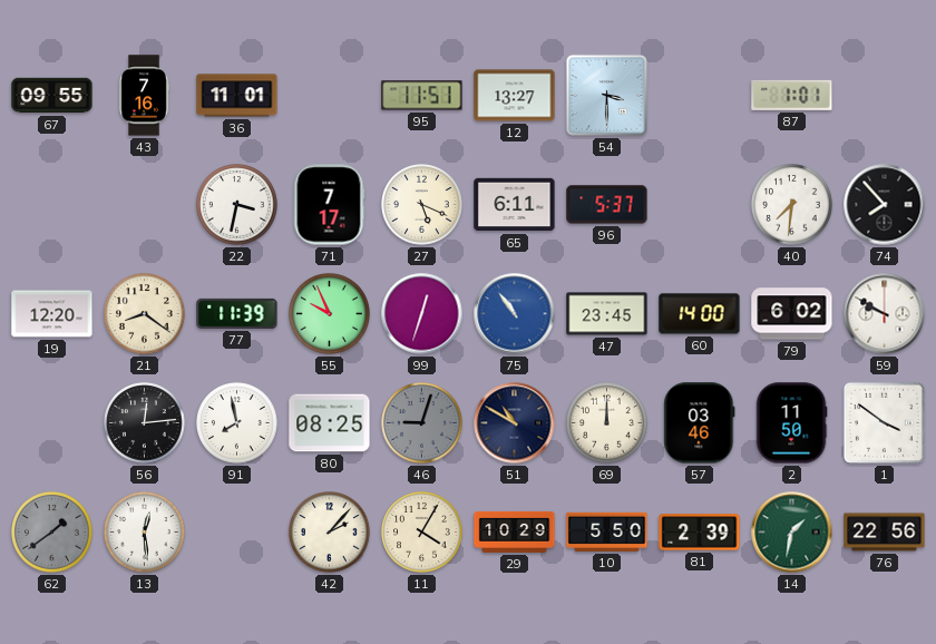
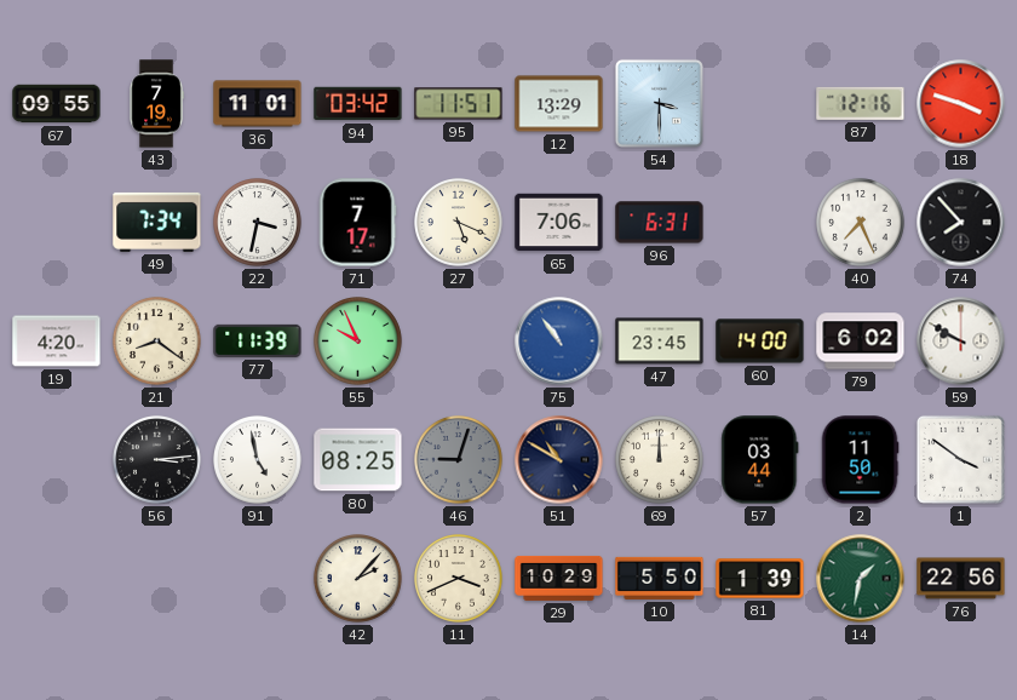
43: 7:16 -> 7:19 (156, 104)
94: none -> 03:42 (358, 104)
12: 13:27 -> 13:29 (559, 104)
87: 1:01 -> 12:16 (861, 103)
18: none -> 3:48 (961, 104)
49: none -> 7:34 (157, 222)
65: 6:11 -> 7:06 (559, 223)
96: 5:37 -> 6:31 (660, 223)
40: 7:31 -> 7:26 (861, 223)
19: 12:20 -> 4:20 (57, 342)
99: 12:33 -> none (422, 314)
56: 12:14 -> 3:14 (157, 460)
91: 7:58 -> 4:58 (258, 460)
57: 03:46 -> 03:44 (760, 460)
62: 1:39 -> none (52, 533)
13: 12:29 -> none (145, 533)
11: 4:05 -> 3:41 (459, 579)
81: 2:39 -> 1:39 (760, 579)
